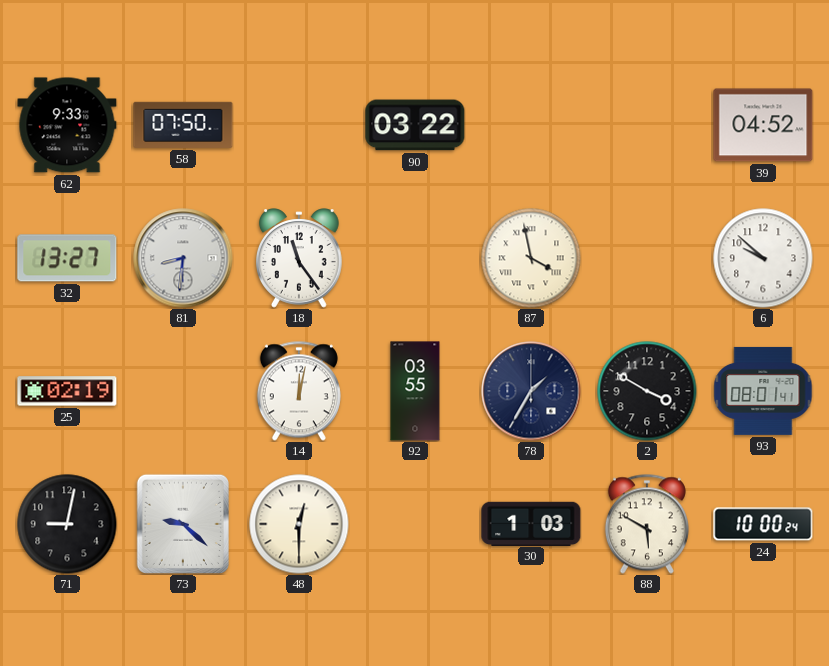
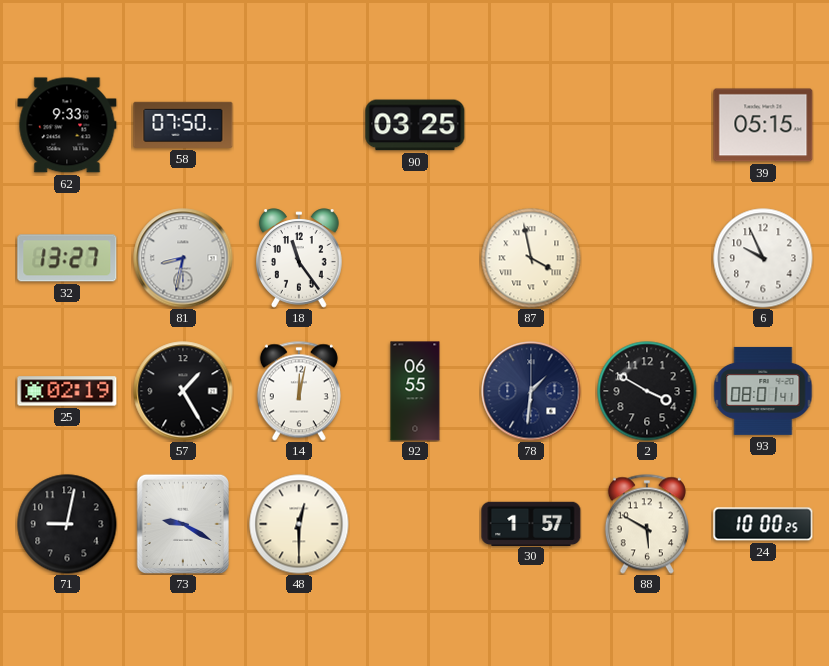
90: 03:22 -> 03:25 (415, 125)
39: 04:52 -> 05:15 (763, 125)
81: 8:31 -> 8:32 (183, 258)
6: 9:52 -> 9:56 (763, 258)
57: none -> 1:25 (183, 391)
92: 03:55 -> 06:55 (415, 391)
78: 1:35 -> 1:31 (531, 391)
73: 9:22 -> 9:20 (183, 524)
30: 1:03 -> 1:57 (531, 523)
24: 10:00:24 -> 10:00:25 (763, 524)
